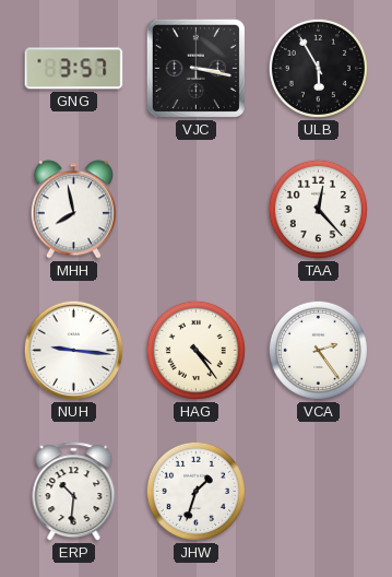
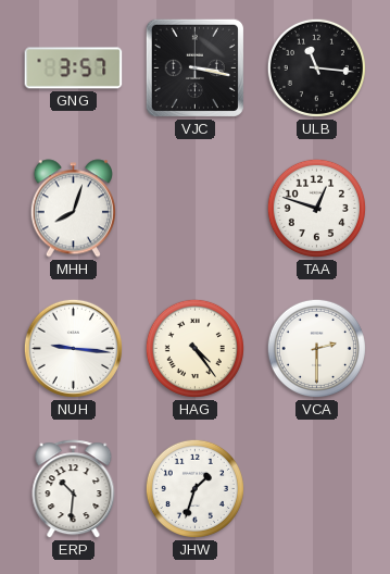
ULB: 5:55 -> 11:16 (316, 67)
MHH: 7:58 -> 8:03 (73, 209)
TAA: 12:23 -> 12:48 (316, 208)
VCA: 2:24 -> 2:30 (316, 348)
